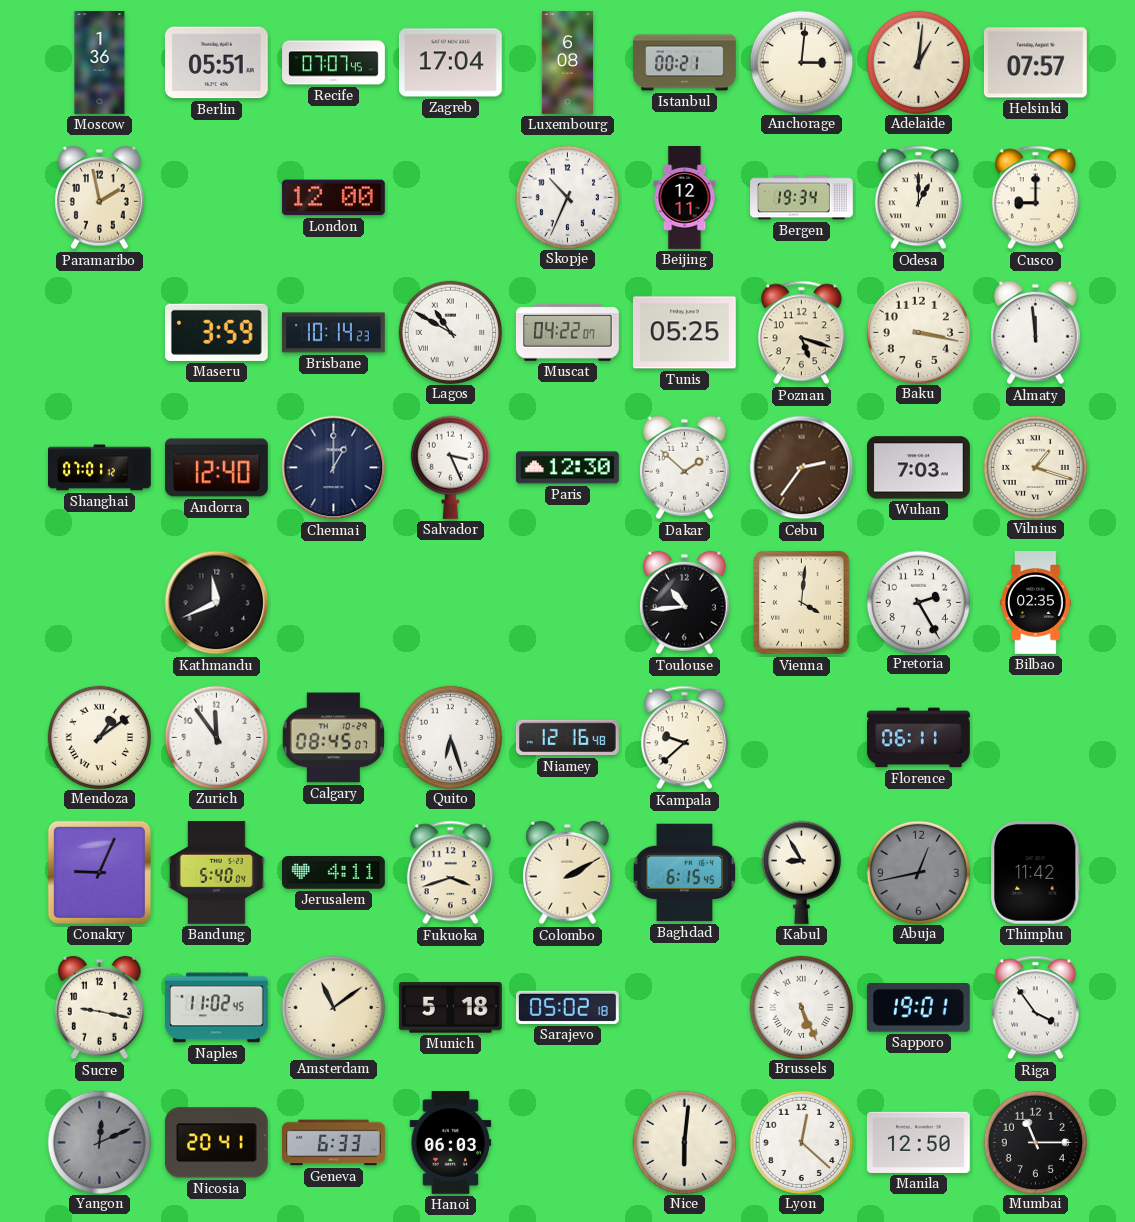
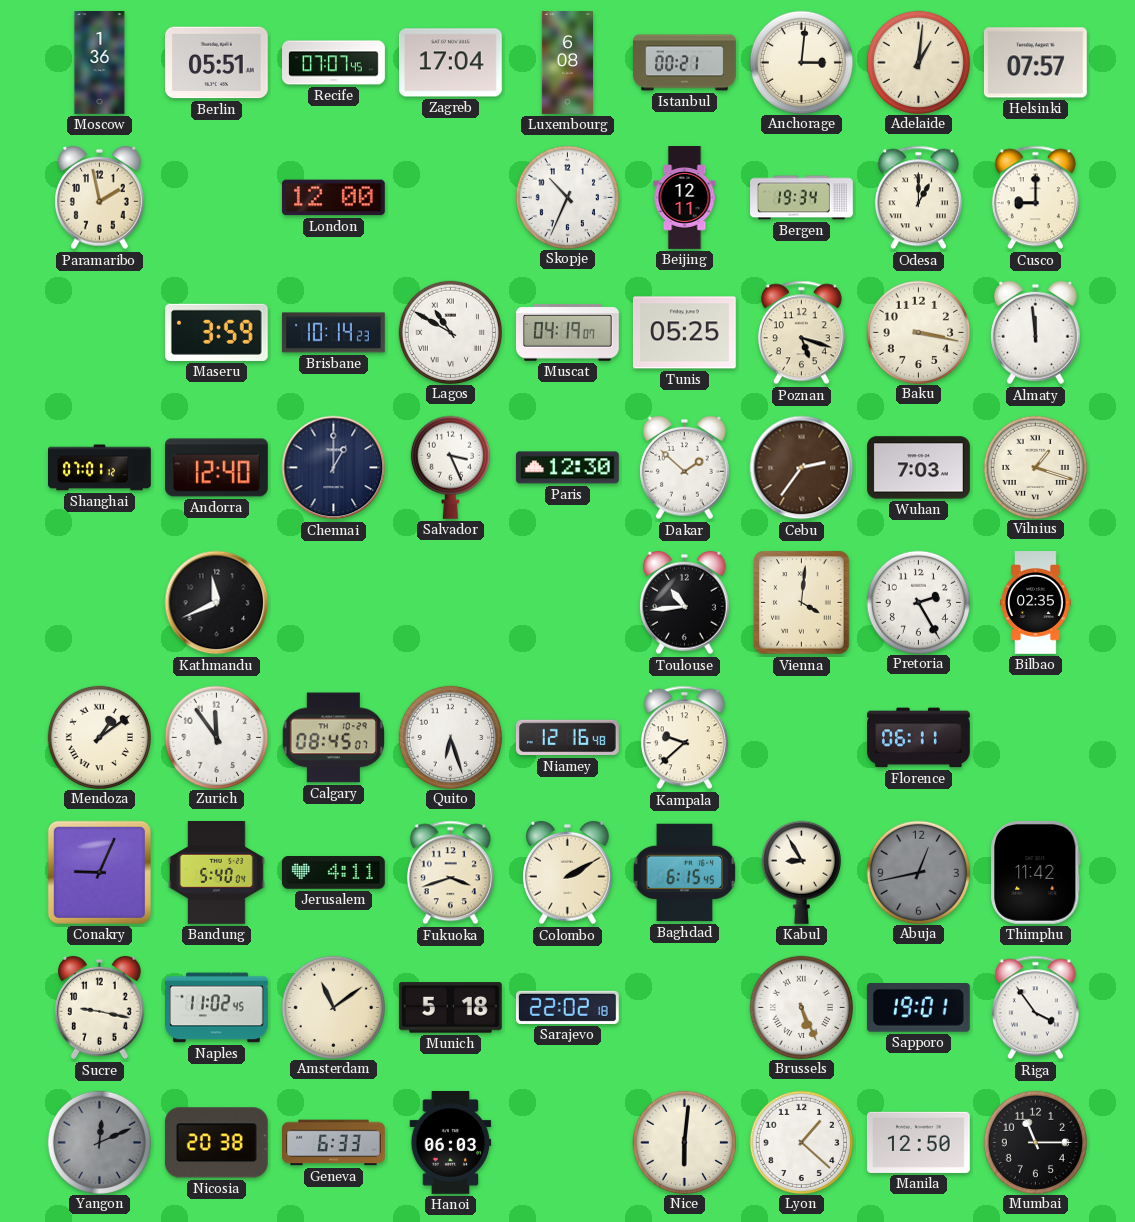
Muscat: 04:22 -> 04:19 (568, 333)
Sarajevo: 05:02 -> 22:02 (567, 1007)
Nicosia: 20:41 -> 20:38 (216, 1143)
Lyon: 12:22 -> 1:22 (801, 1142)
